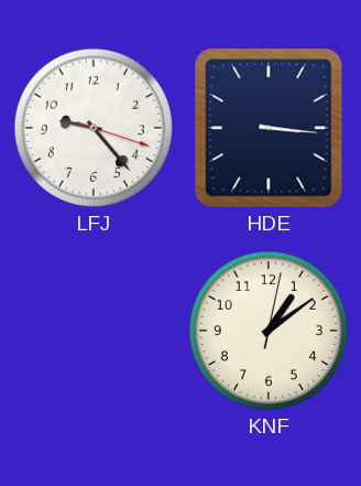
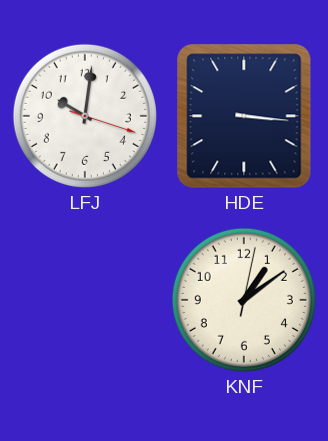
LFJ: 9:23 -> 10:01 (85, 116)
